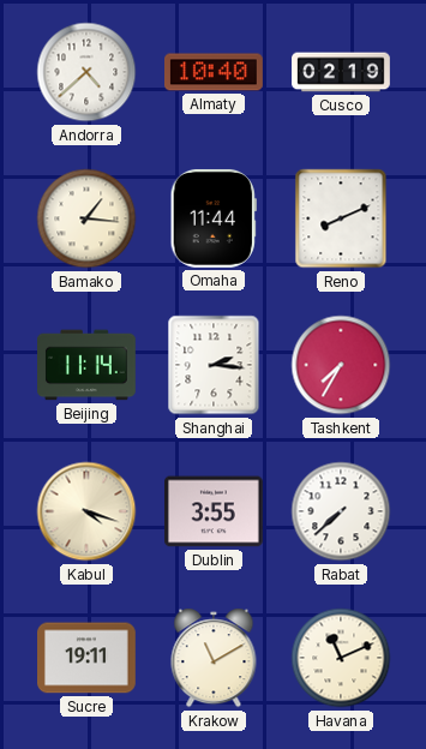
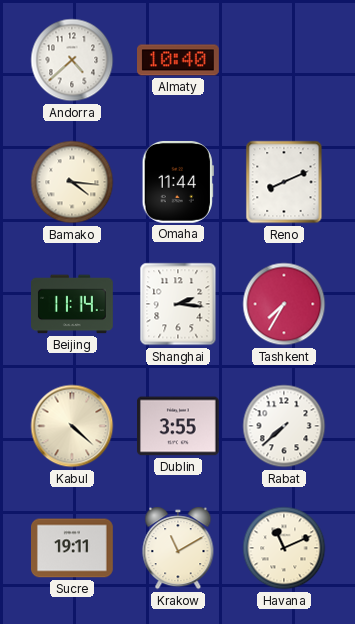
Cusco: 02:19 -> none (341, 72)
Bamako: 1:16 -> 4:16 (72, 182)
Kabul: 4:18 -> 4:22 (72, 426)
